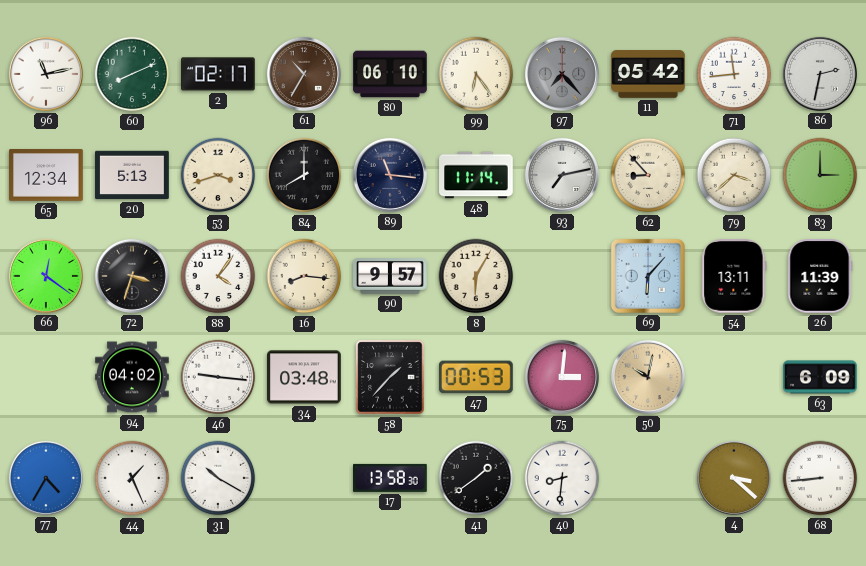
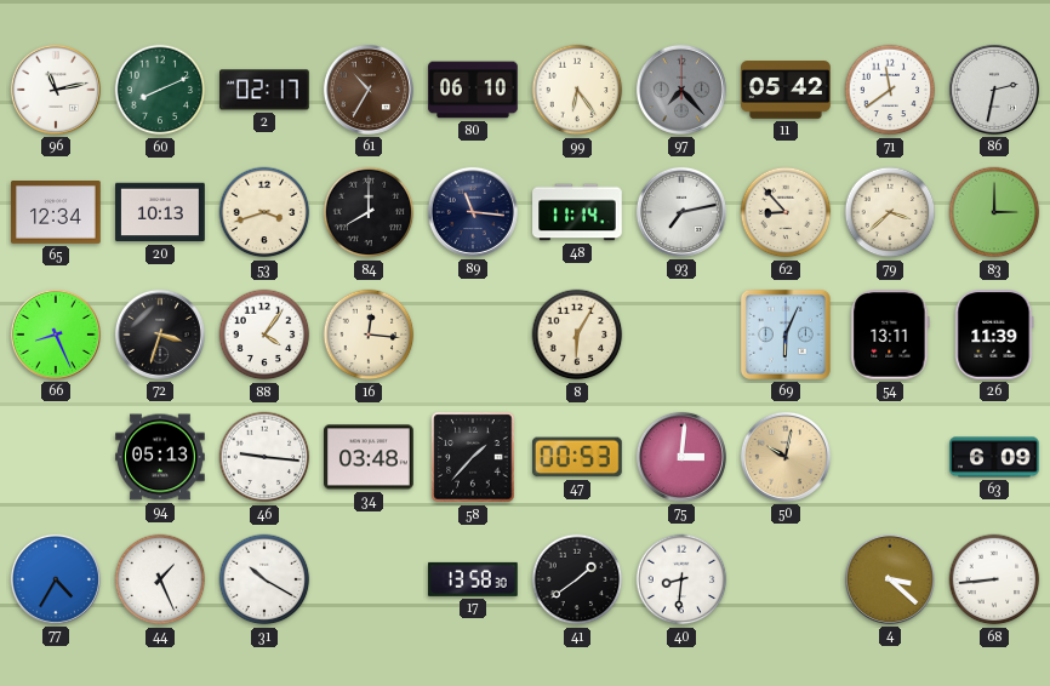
71: 11:44 -> 11:39 (890, 90)
20: 5:13 -> 10:13 (160, 212)
66: 12:21 -> 8:26 (56, 335)
16: 8:16 -> 12:16 (369, 335)
90: 9:57 -> none (390, 277)
69: 6:07 -> 6:04 (786, 335)
94: 04:02 -> 05:13 (161, 457)
